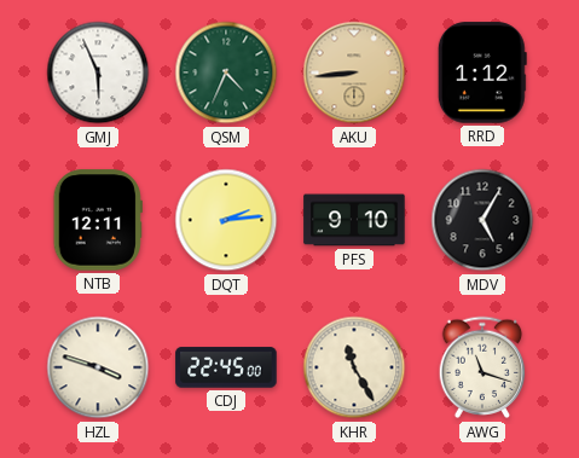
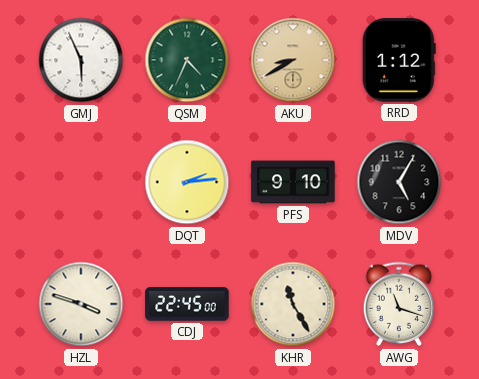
AKU: 8:44 -> 8:40 (293, 60)
NTB: 12:11 -> none (98, 220)
